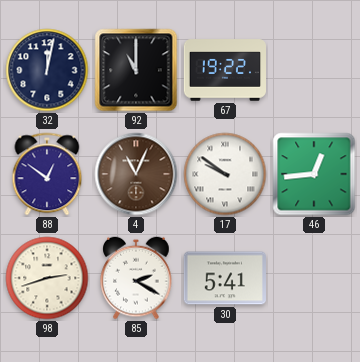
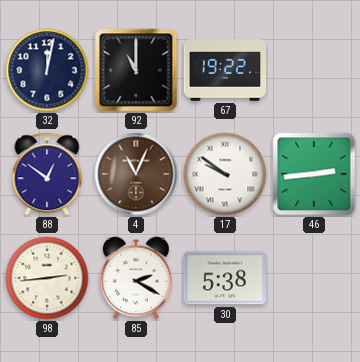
46: 12:44 -> 2:44 (314, 174)
98: 2:42 -> 2:44 (47, 278)
30: 5:41 -> 5:38 (225, 278)
